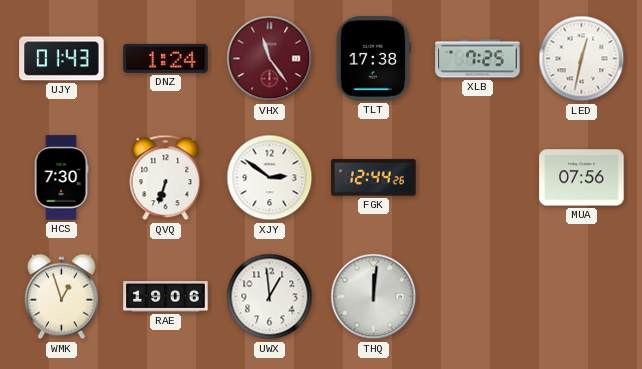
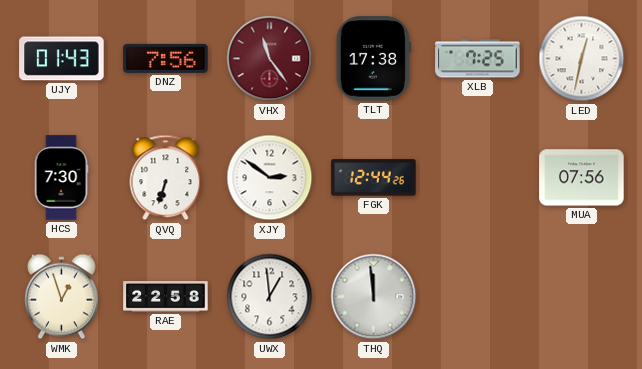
DNZ: 1:24 -> 7:56 (166, 58)
RAE: 19:06 -> 22:58 (166, 297)
THQ: 12:01 -> 11:59 (374, 297)
